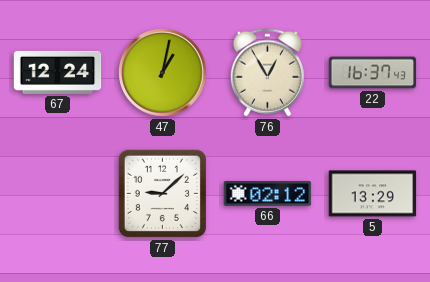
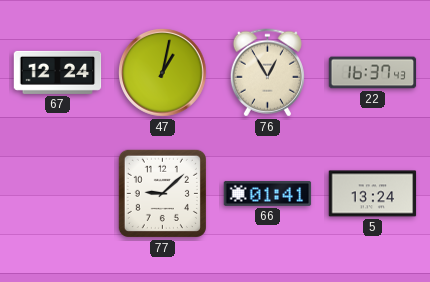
66: 02:12 -> 01:41 (268, 193)
5: 13:29 -> 13:24 (373, 194)
